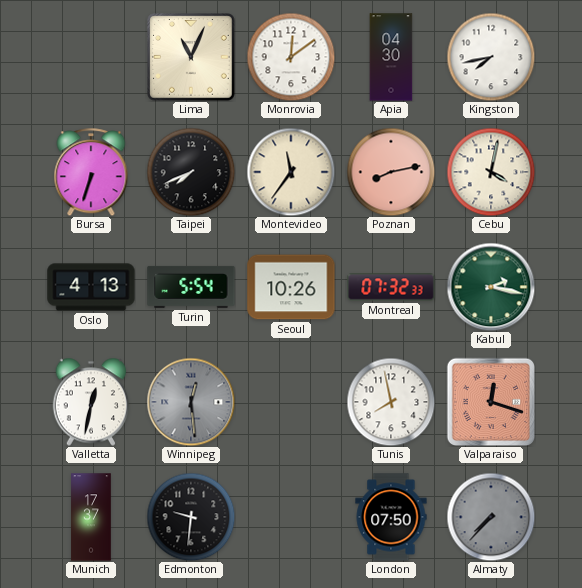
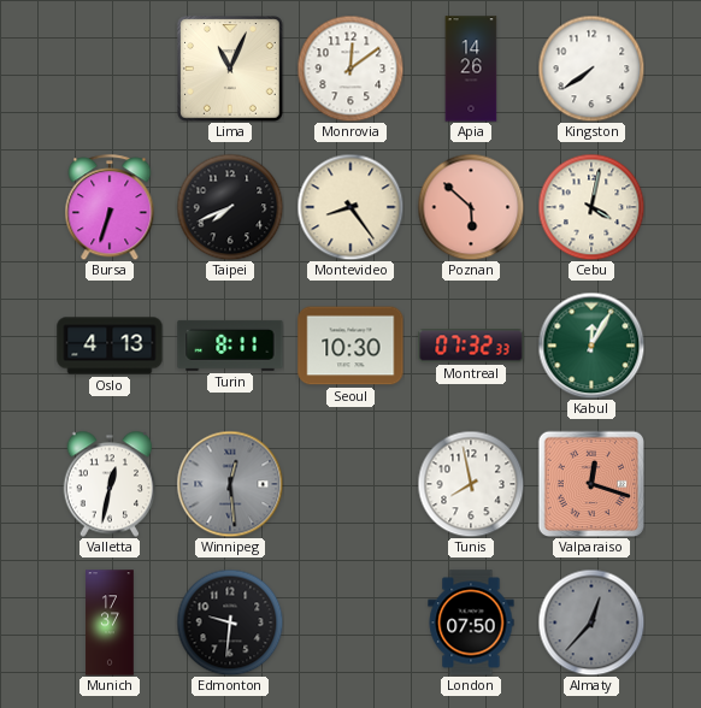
Apia: 04:30 -> 14:26 (471, 69)
Kingston: 7:43 -> 7:39 (591, 69)
Montevideo: 11:36 -> 8:24 (350, 207)
Poznan: 8:13 -> 5:52 (471, 207)
Turin: 5:54 -> 8:11 (230, 346)
Seoul: 10:26 -> 10:30 (350, 346)
Kabul: 2:17 -> 12:05 (591, 346)
Almaty: 7:37 -> 12:37 (591, 623)
